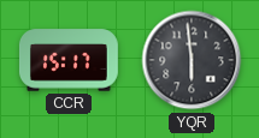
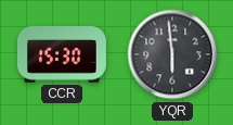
CCR: 15:17 -> 15:30 (62, 54)
